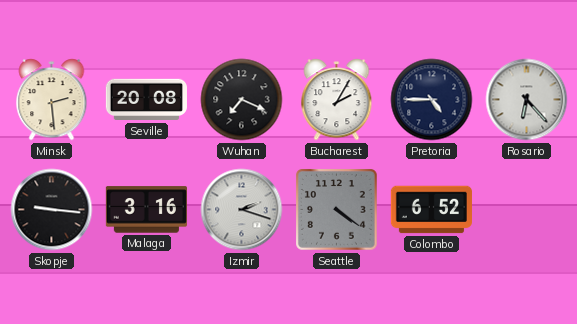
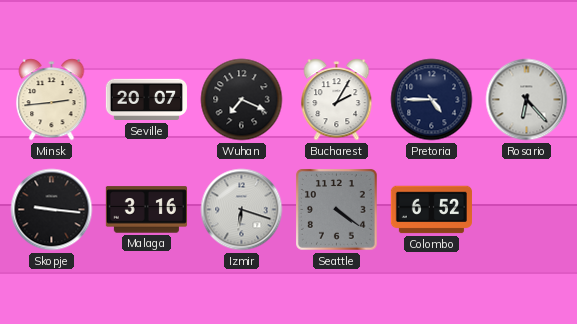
Minsk: 2:29 -> 2:44 (52, 100)
Seville: 20:08 -> 20:07 (146, 100)
Izmir: 2:18 -> 6:18 (242, 210)
